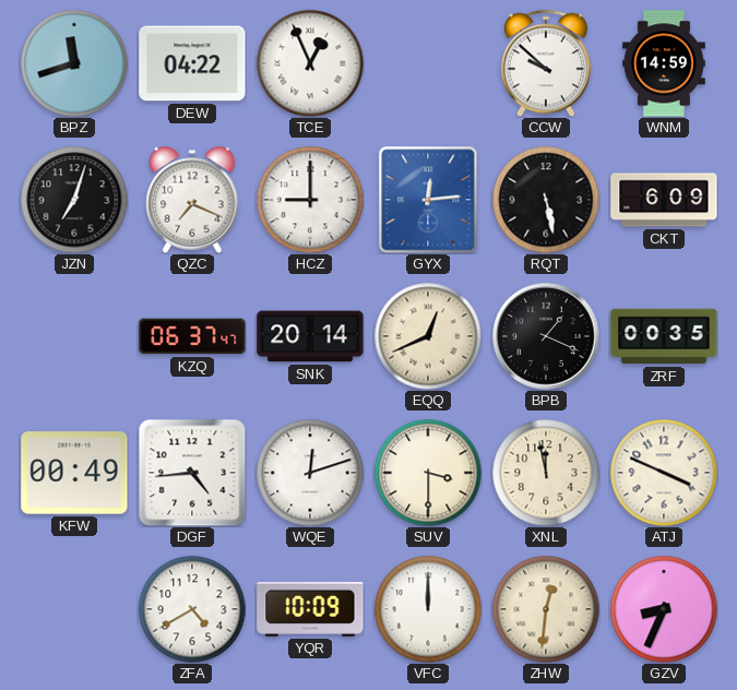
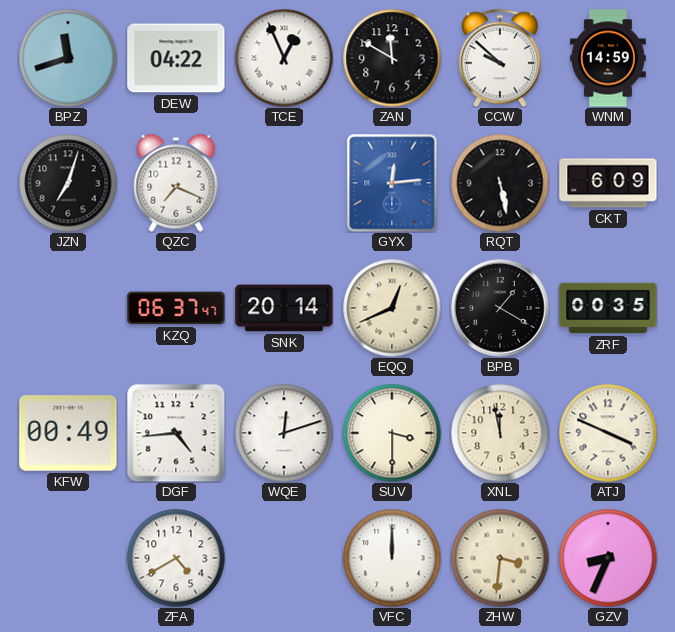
ZAN: none -> 11:50 (392, 58)
HCZ: 9:00 -> none (310, 200)
BPB: 1:19 -> 1:20 (500, 308)
YQR: 10:09 -> none (310, 609)
ZHW: 12:31 -> 3:31 (500, 558)
